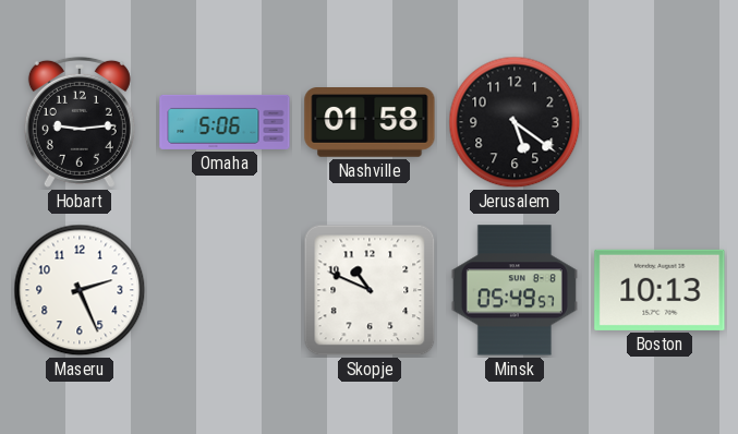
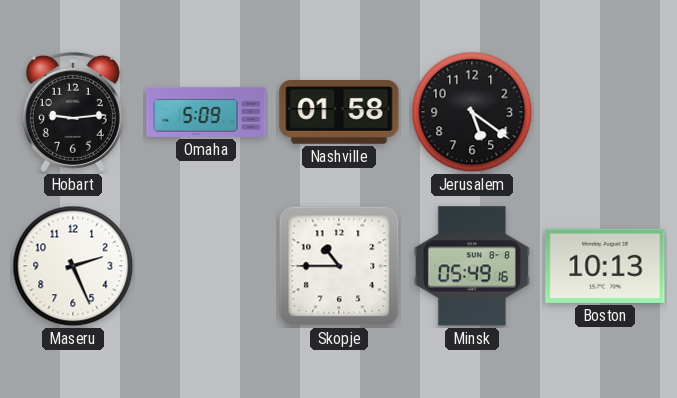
Omaha: 5:06 -> 5:09 (206, 112)
Skopje: 10:49 -> 10:45 (339, 266)
Minsk: 05:49:57 -> 05:49:16 (472, 266)
